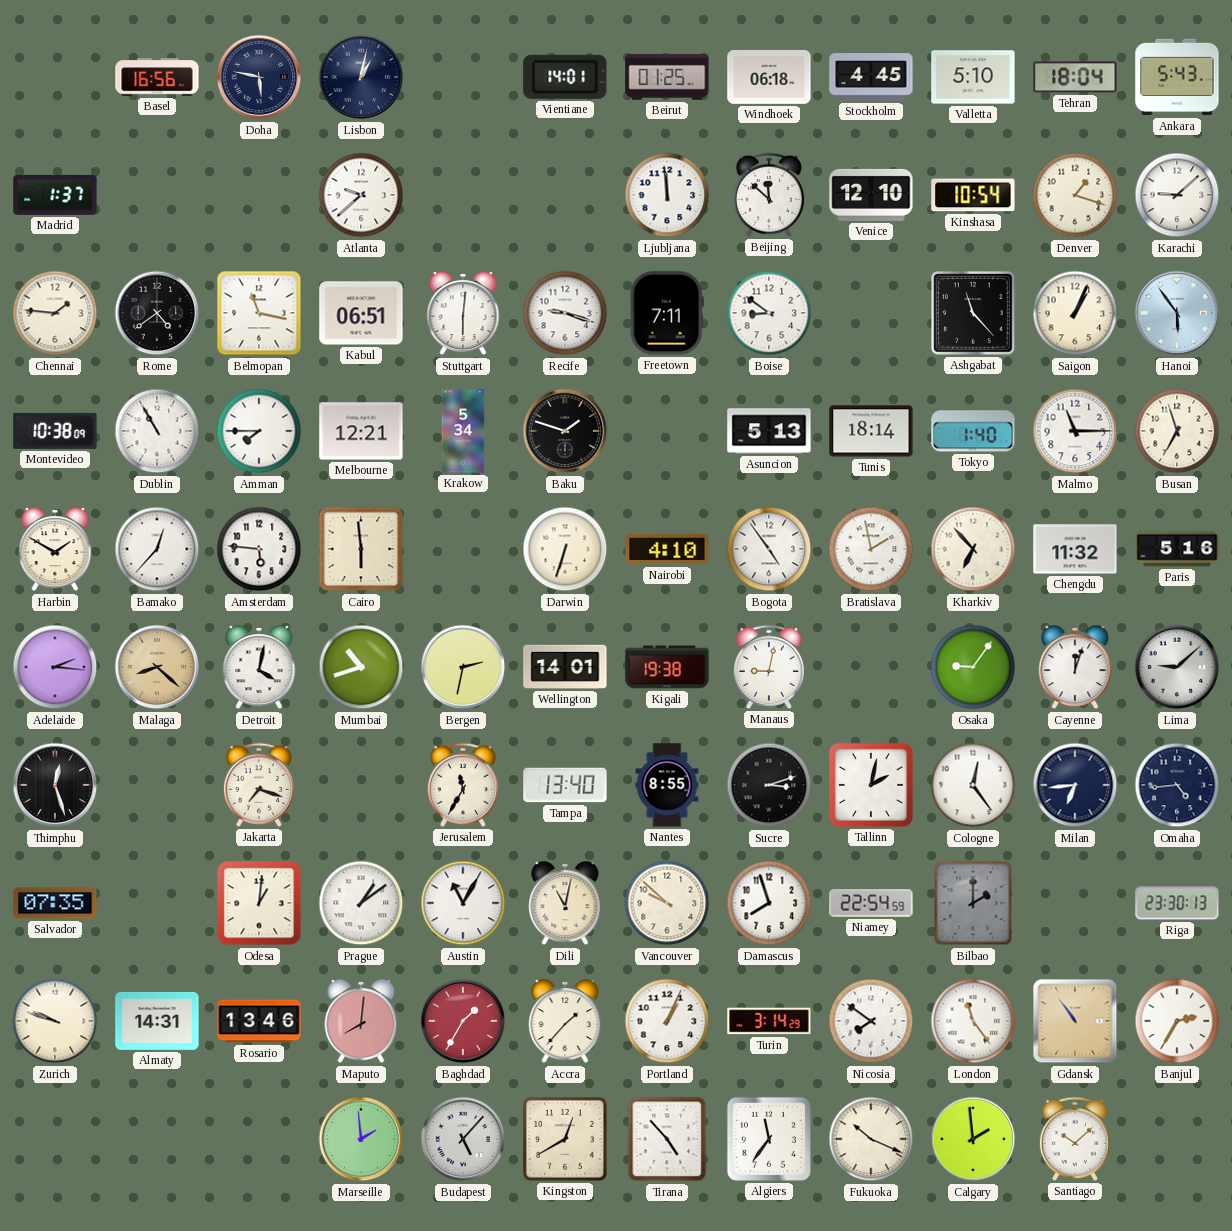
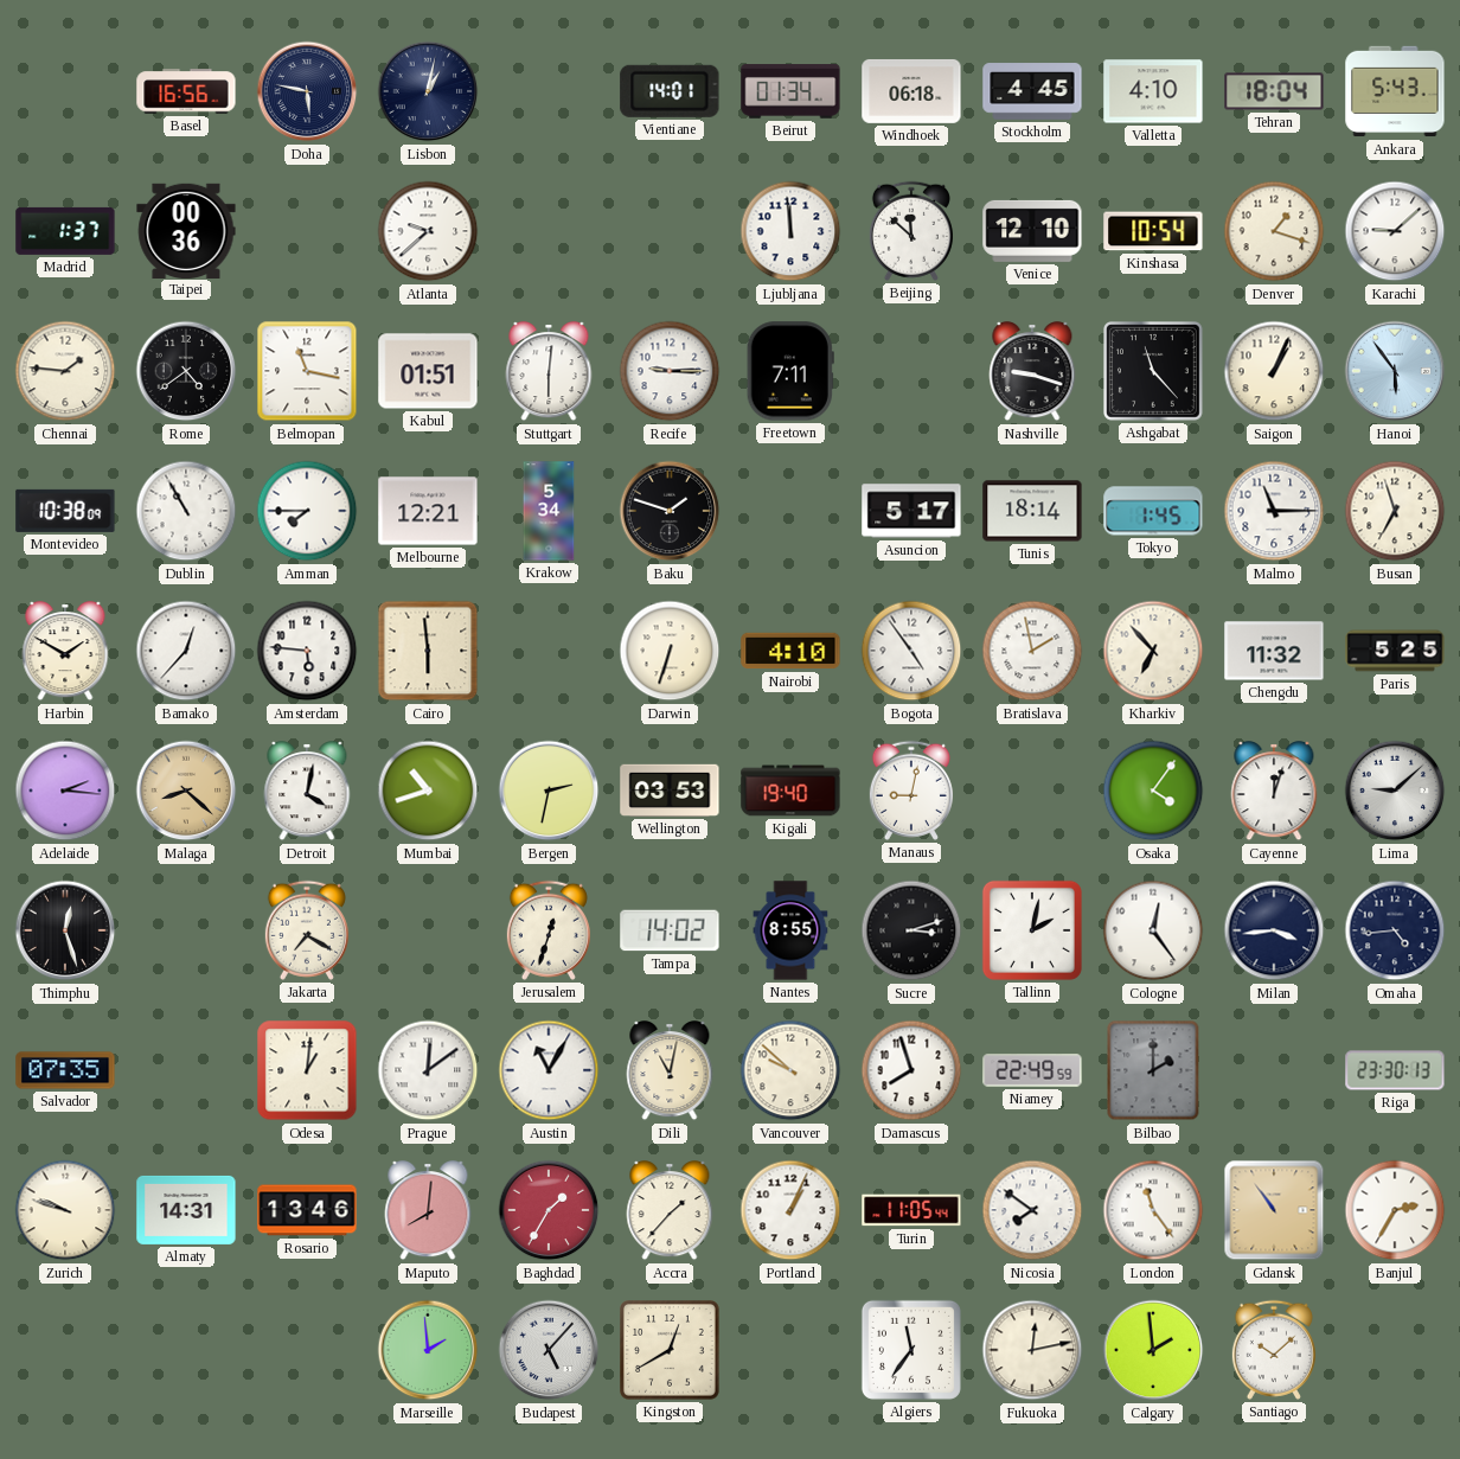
Beirut: 01:25 -> 01:34 (790, 91)
Valletta: 5:10 -> 4:10 (1153, 91)
Taipei: none -> 00:36 (186, 230)
Kabul: 06:51 -> 01:51 (428, 371)
Recife: 9:18 -> 9:15 (670, 371)
Boise: 8:51 -> none (769, 313)
Nashville: none -> 9:18 (1032, 372)
Asuncion: 5:13 -> 5:17 (911, 511)
Tokyo: 1:40 -> 1:45 (1153, 511)
Paris: 5:16 -> 5:25 (1395, 651)
Wellington: 14:01 -> 03:53 (670, 791)
Kigali: 19:38 -> 19:40 (790, 791)
Osaka: 9:06 -> 4:06 (1153, 791)
Jakarta: 7:18 -> 7:20 (307, 930)
Jerusalem: 11:35 -> 12:33 (549, 930)
Tampa: 13:40 -> 14:02 (670, 930)
Milan: 6:44 -> 3:44 (1274, 930)
Prague: 1:09 -> 12:09 (428, 1070)
Niamey: 22:54 -> 22:49 (1032, 1070)
Turin: 3:14 -> 11:05 (911, 1210)
Tirana: 4:53 -> none (667, 1139)
Fukuoka: 10:19 -> 12:13 (1032, 1350)
